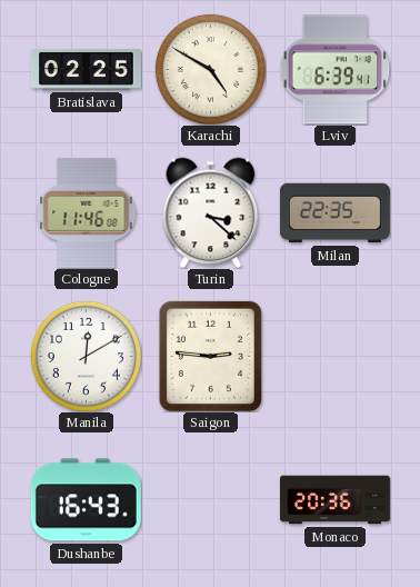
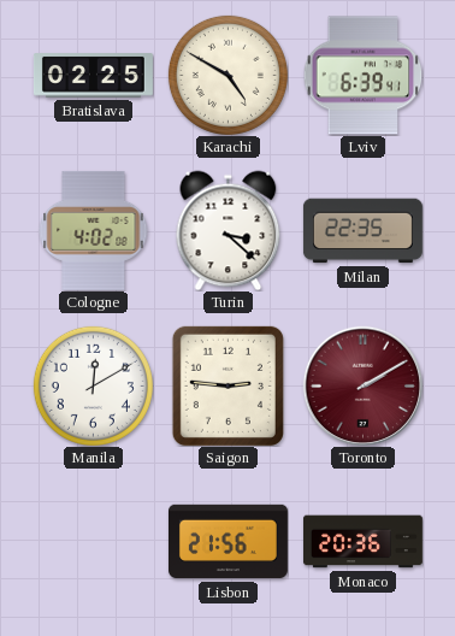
Cologne: 11:46 -> 4:02 (94, 230)
Toronto: none -> 2:10 (362, 385)
Dushanbe: 16:43 -> none (86, 500)
Lisbon: none -> 21:56 (227, 542)
